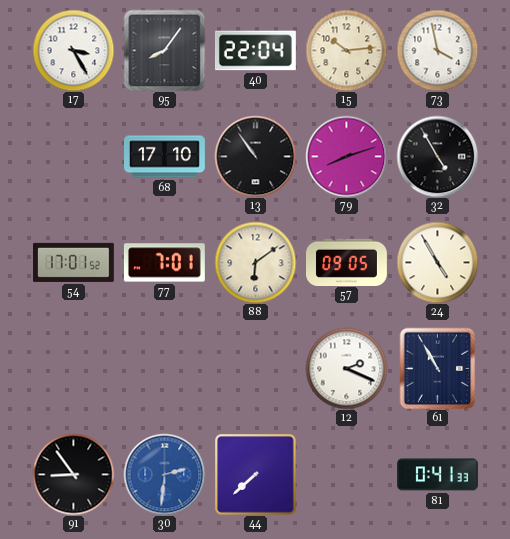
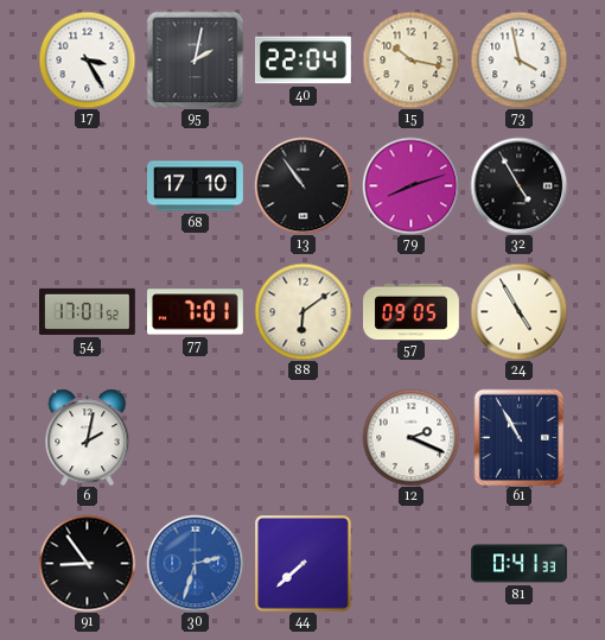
95: 8:06 -> 2:02 (195, 59)
15: 10:14 -> 10:17 (410, 59)
6: none -> 2:02 (88, 437)
30: 2:31 -> 2:33 (195, 563)
